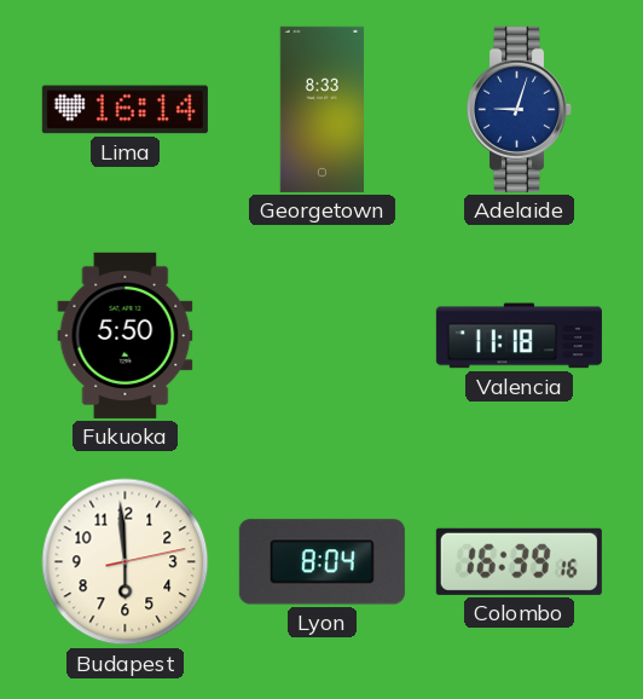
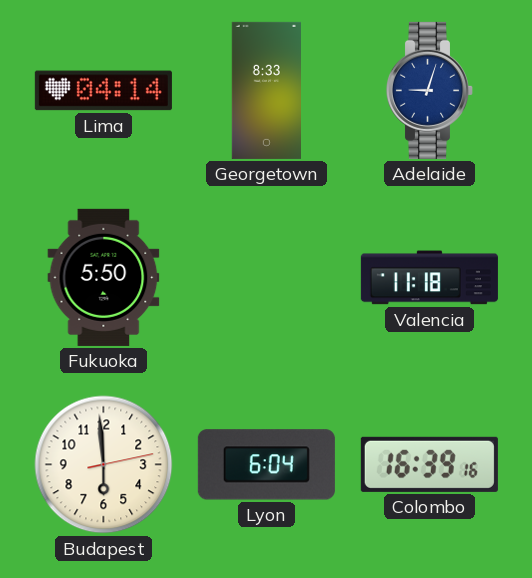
Lima: 16:14 -> 04:14 (103, 91)
Lyon: 8:04 -> 6:04 (266, 465)
